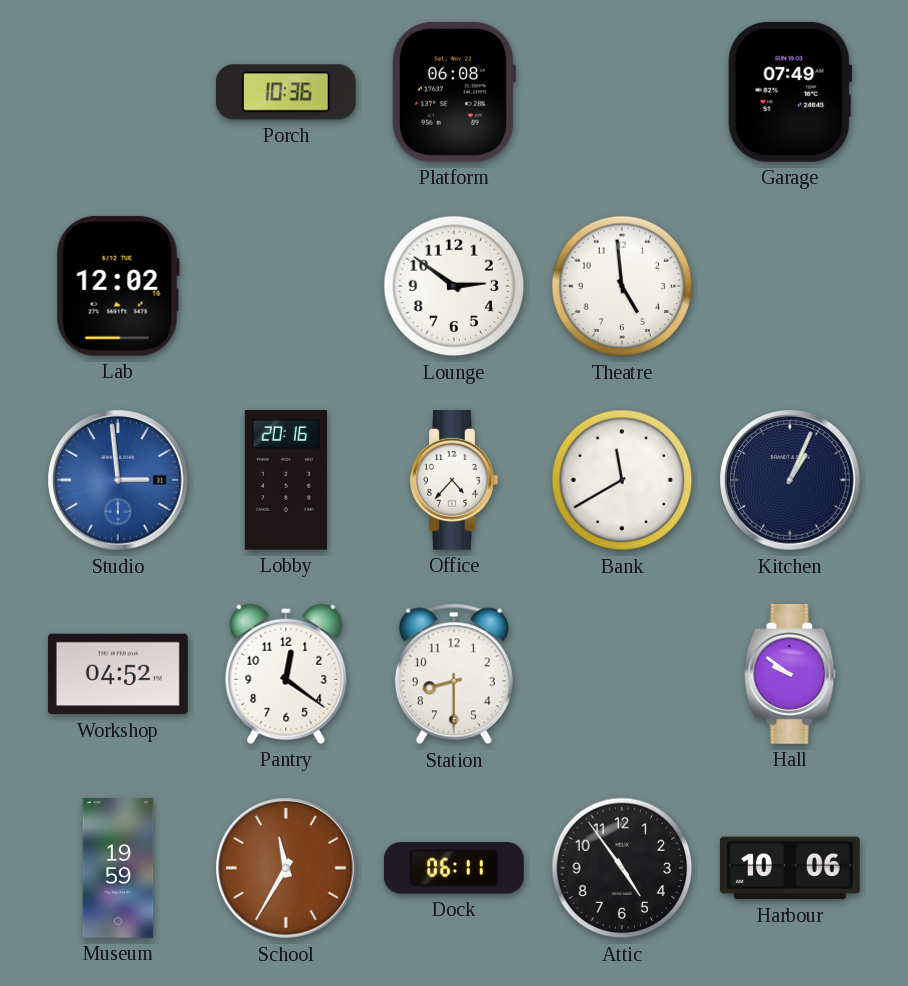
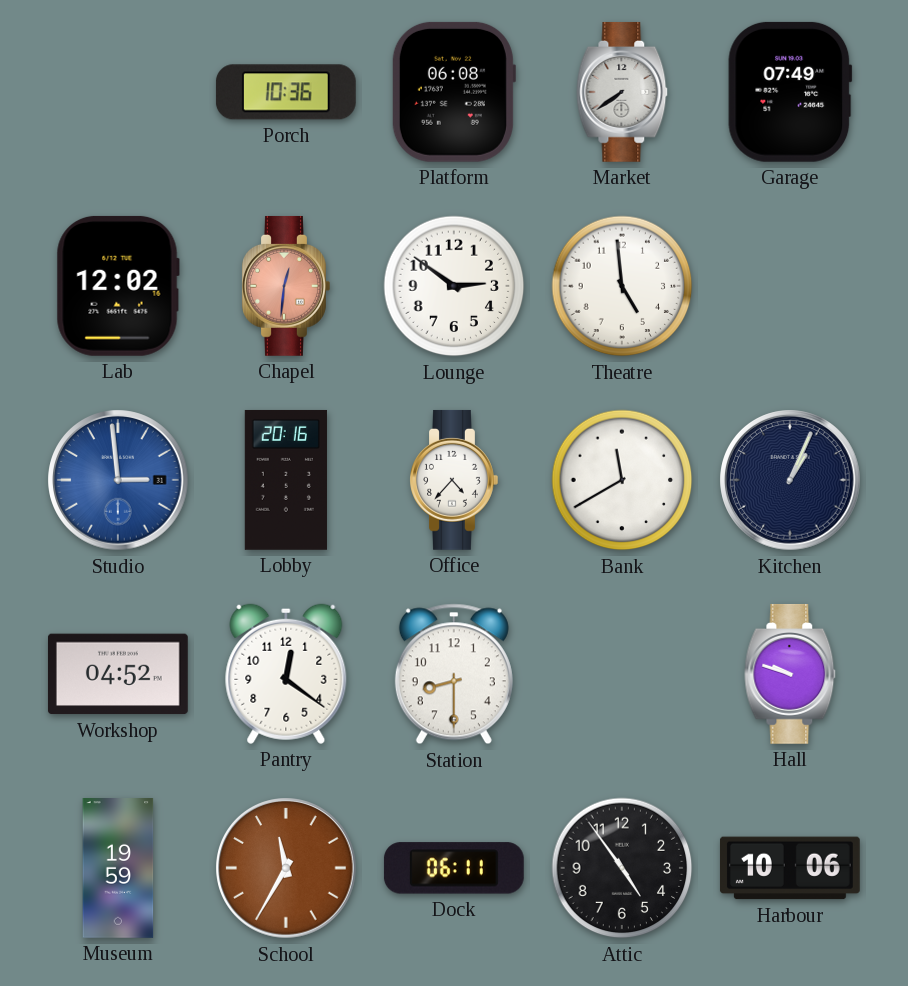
Market: none -> 7:39 (622, 92)
Chapel: none -> 12:31 (286, 286)
Hall: 9:51 -> 9:48 (790, 674)
